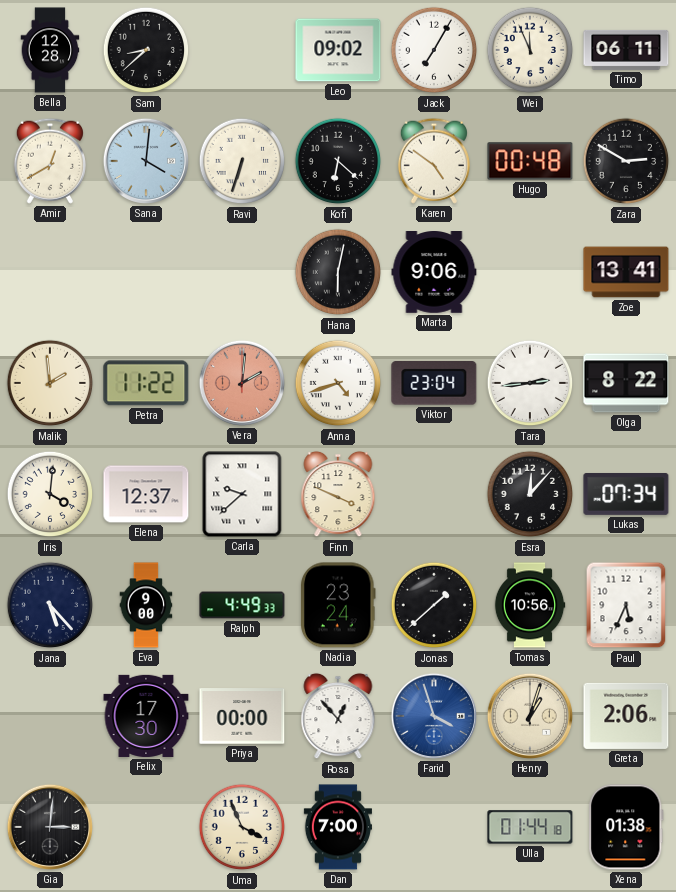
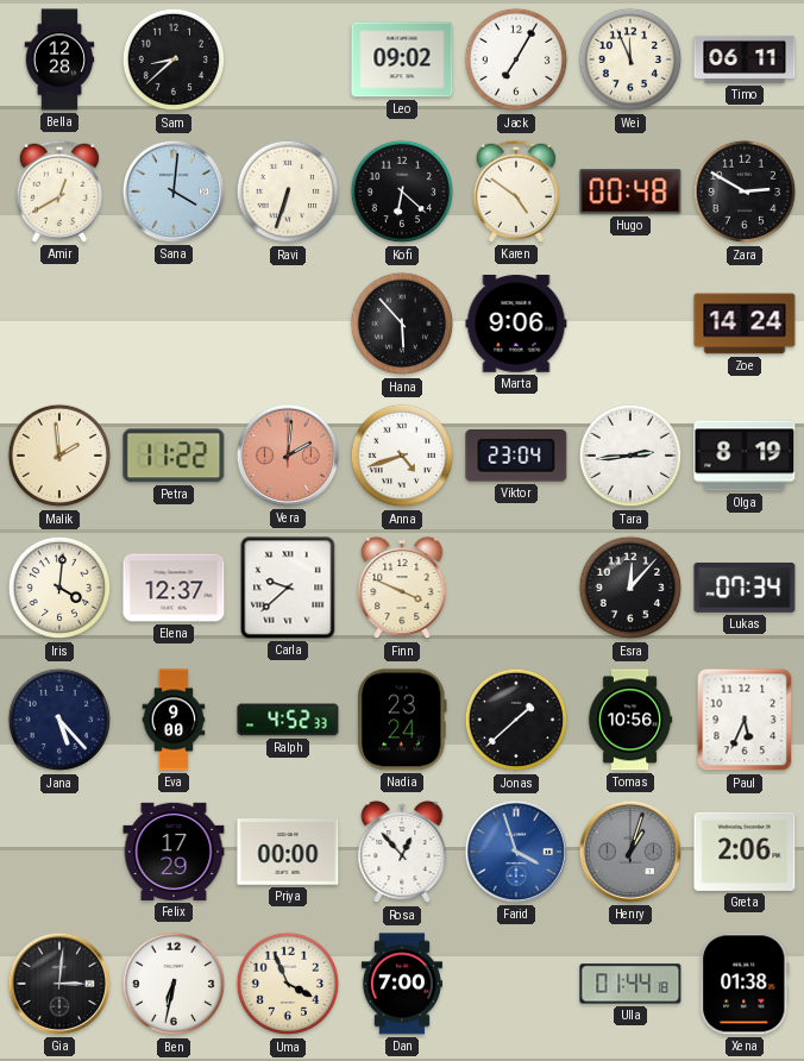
Hana: 6:02 -> 5:53 (402, 324)
Zoe: 13:41 -> 14:24 (745, 324)
Olga: 8:22 -> 8:19 (745, 456)
Ralph: 4:49 -> 4:52 (288, 720)
Felix: 17:30 -> 17:29 (174, 852)
Henry dial: cream -> grey (630, 852)
Ben: none -> 6:32 (174, 984)
